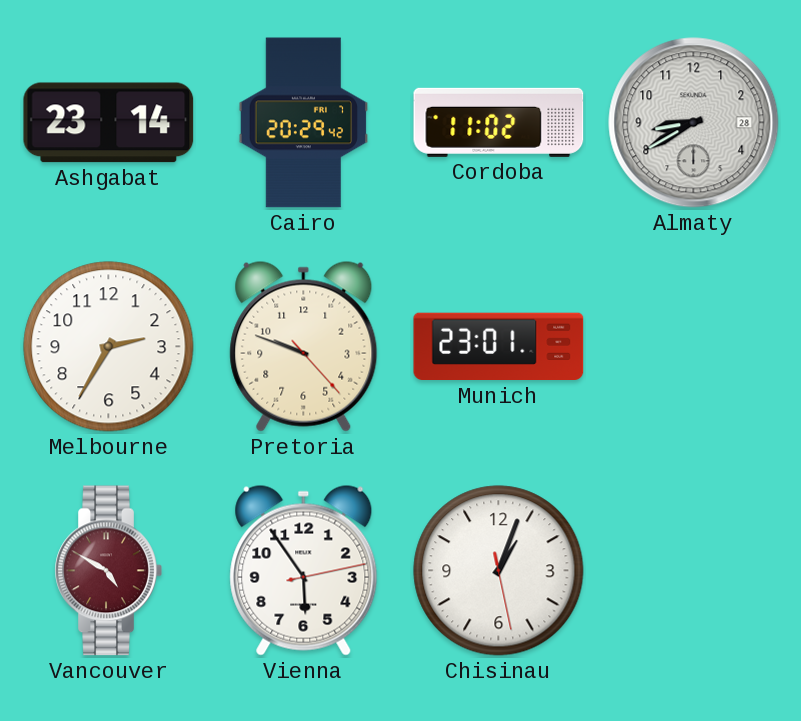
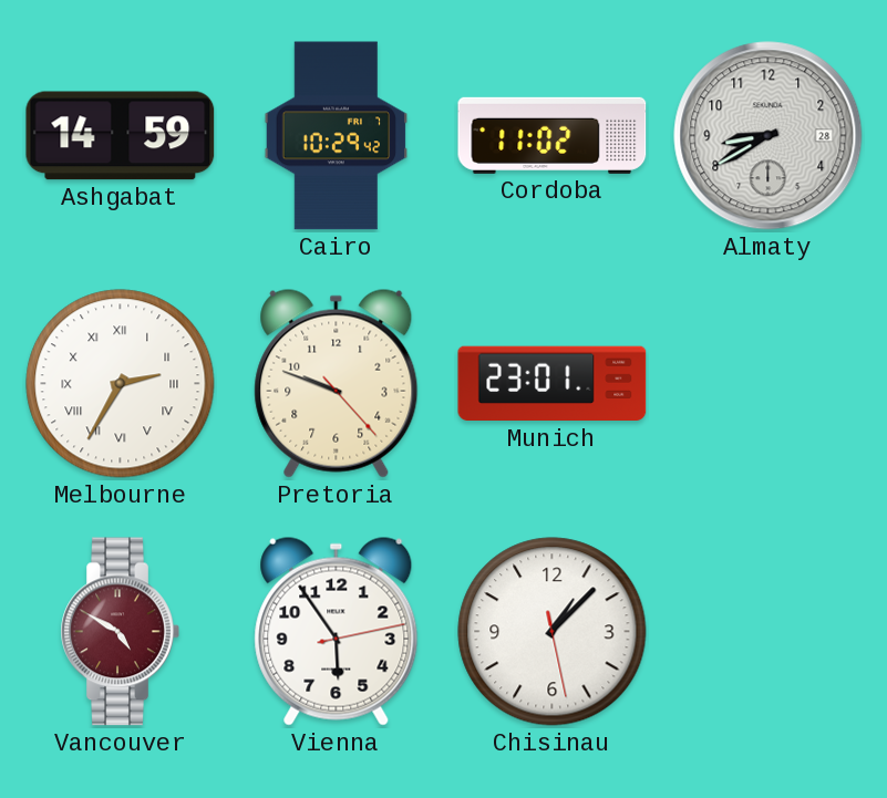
Ashgabat: 23:14 -> 14:59 (121, 136)
Cairo: 20:29 -> 10:29 (337, 136)
Melbourne numerals: Arabic -> Roman (121, 384)
Chisinau: 1:03 -> 1:07 (553, 632)
